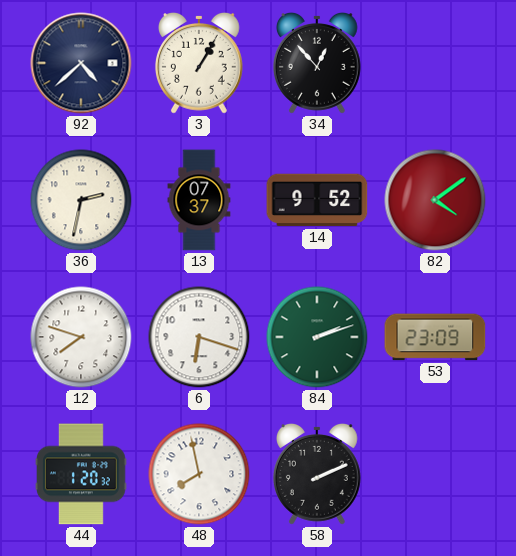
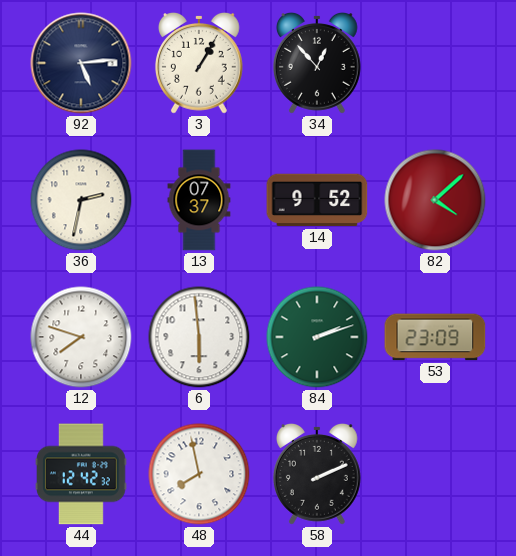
92: 4:38 -> 5:14 (81, 63)
82: 4:09 -> 4:08 (435, 200)
6: 6:18 -> 5:59 (199, 337)
44: 1:20 -> 12:42 (82, 474)
